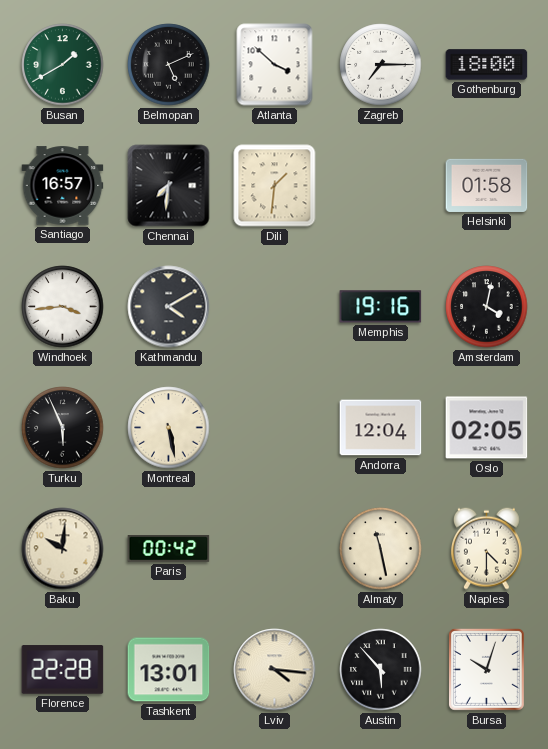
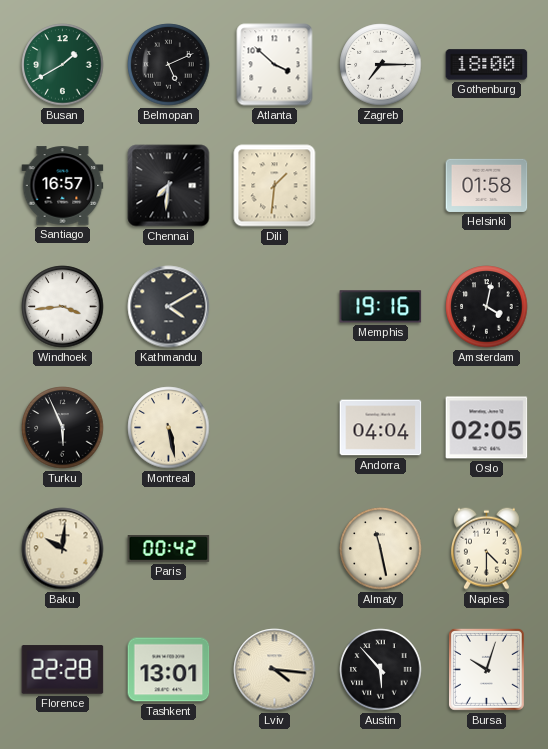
Andorra: 12:04 -> 04:04 (381, 428)
